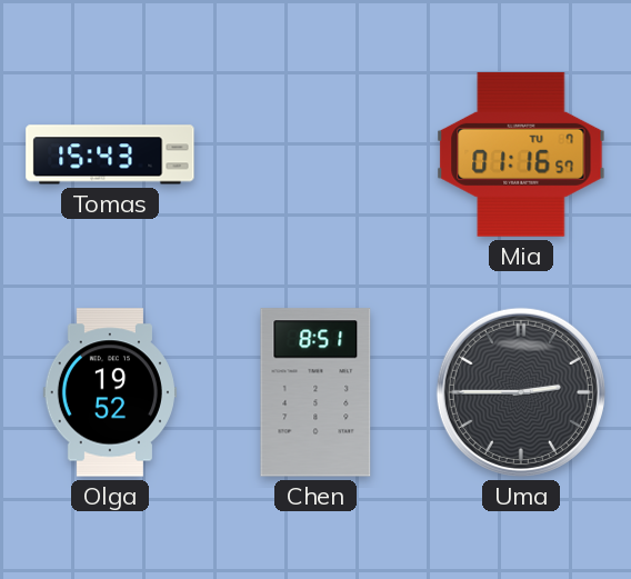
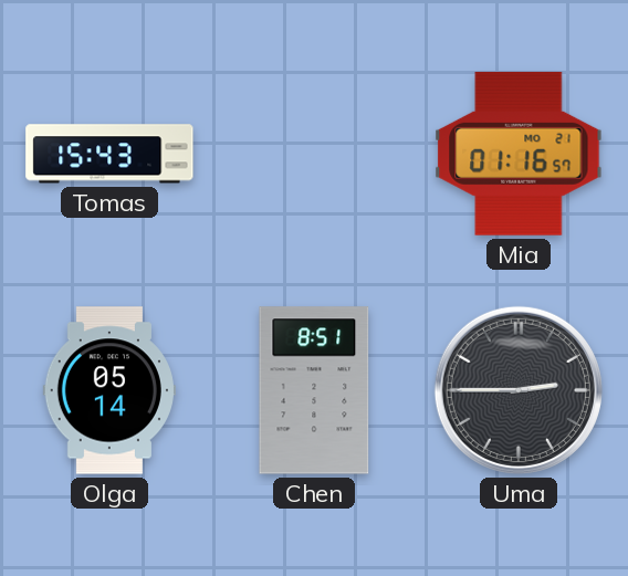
Mia date: TU 7 -> MO 21 (519, 154)
Olga: 19:52 -> 05:14 (109, 390)
